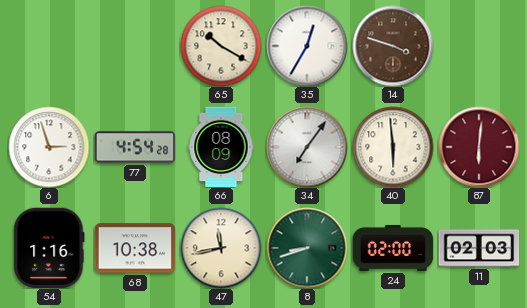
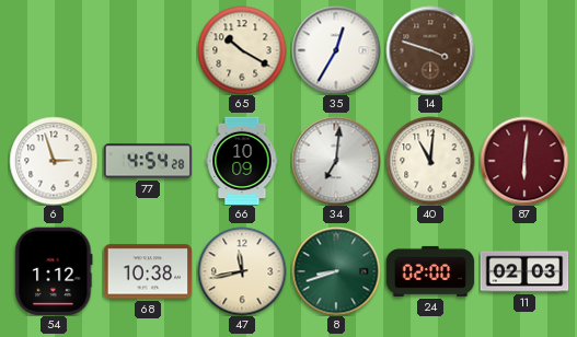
66: 08:09 -> 10:09 (242, 161)
34: 7:06 -> 7:01 (336, 161)
40: 5:59 -> 11:01 (430, 161)
54: 1:16 -> 1:12 (54, 271)
